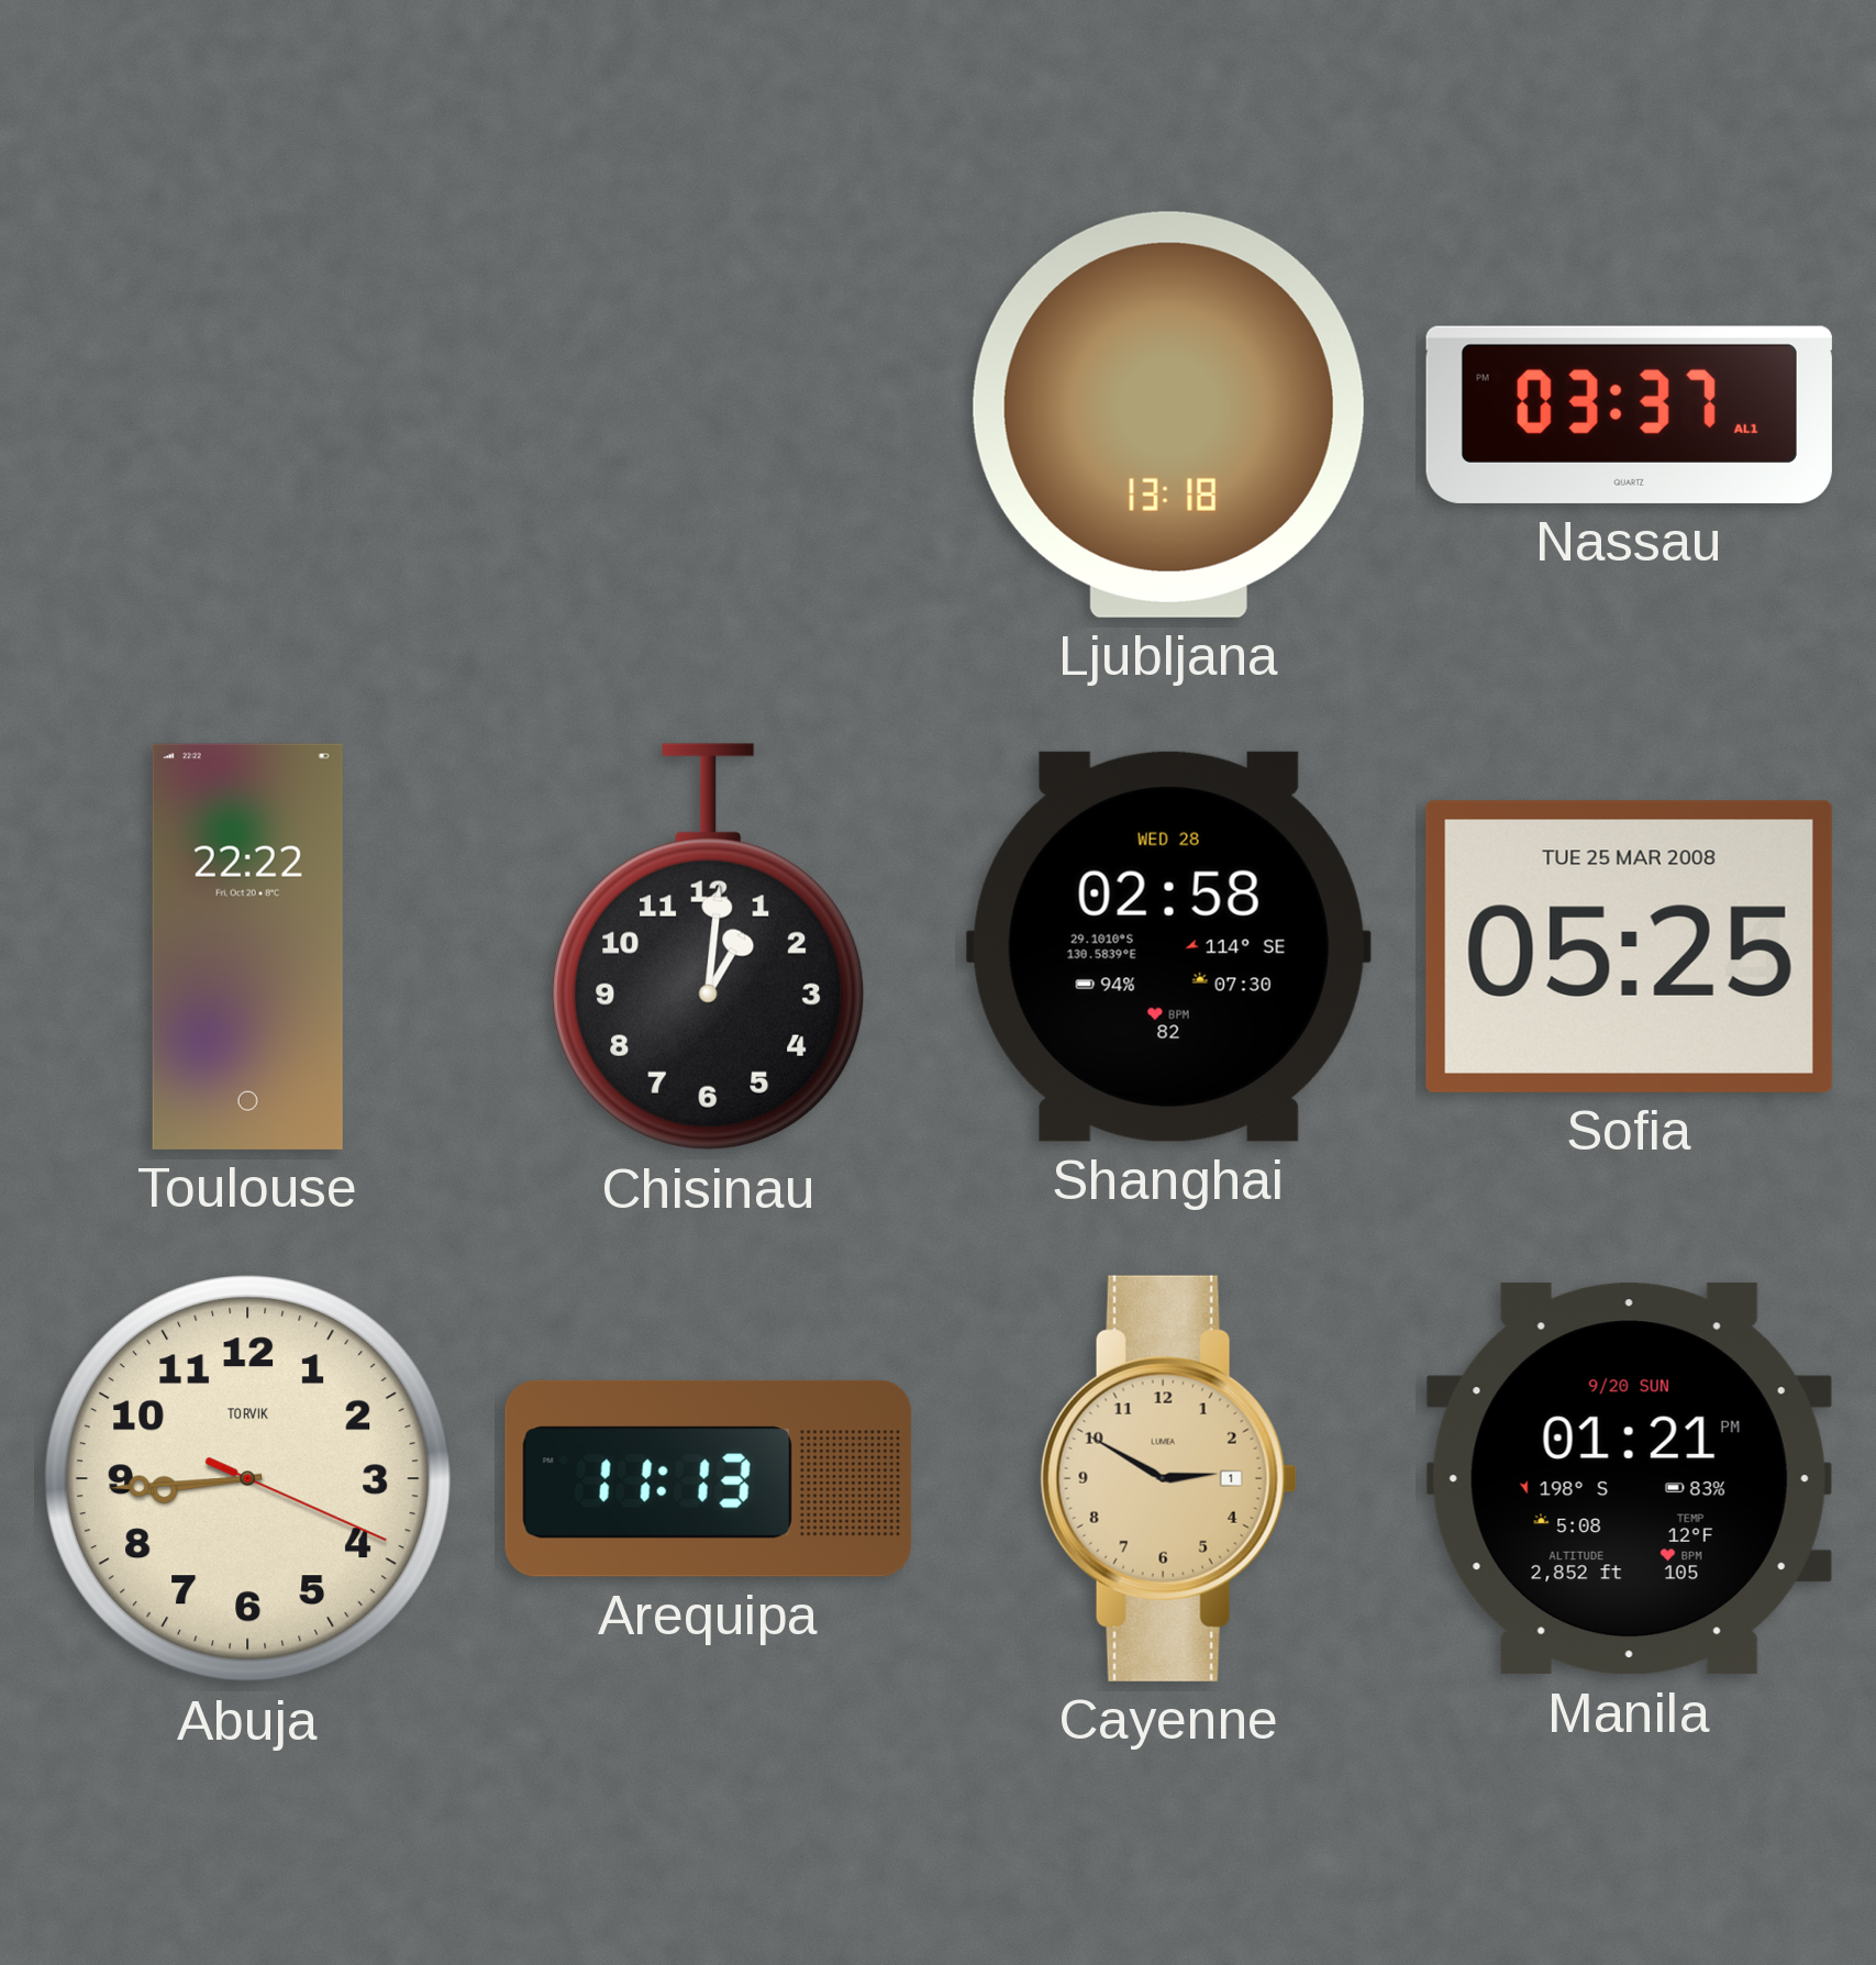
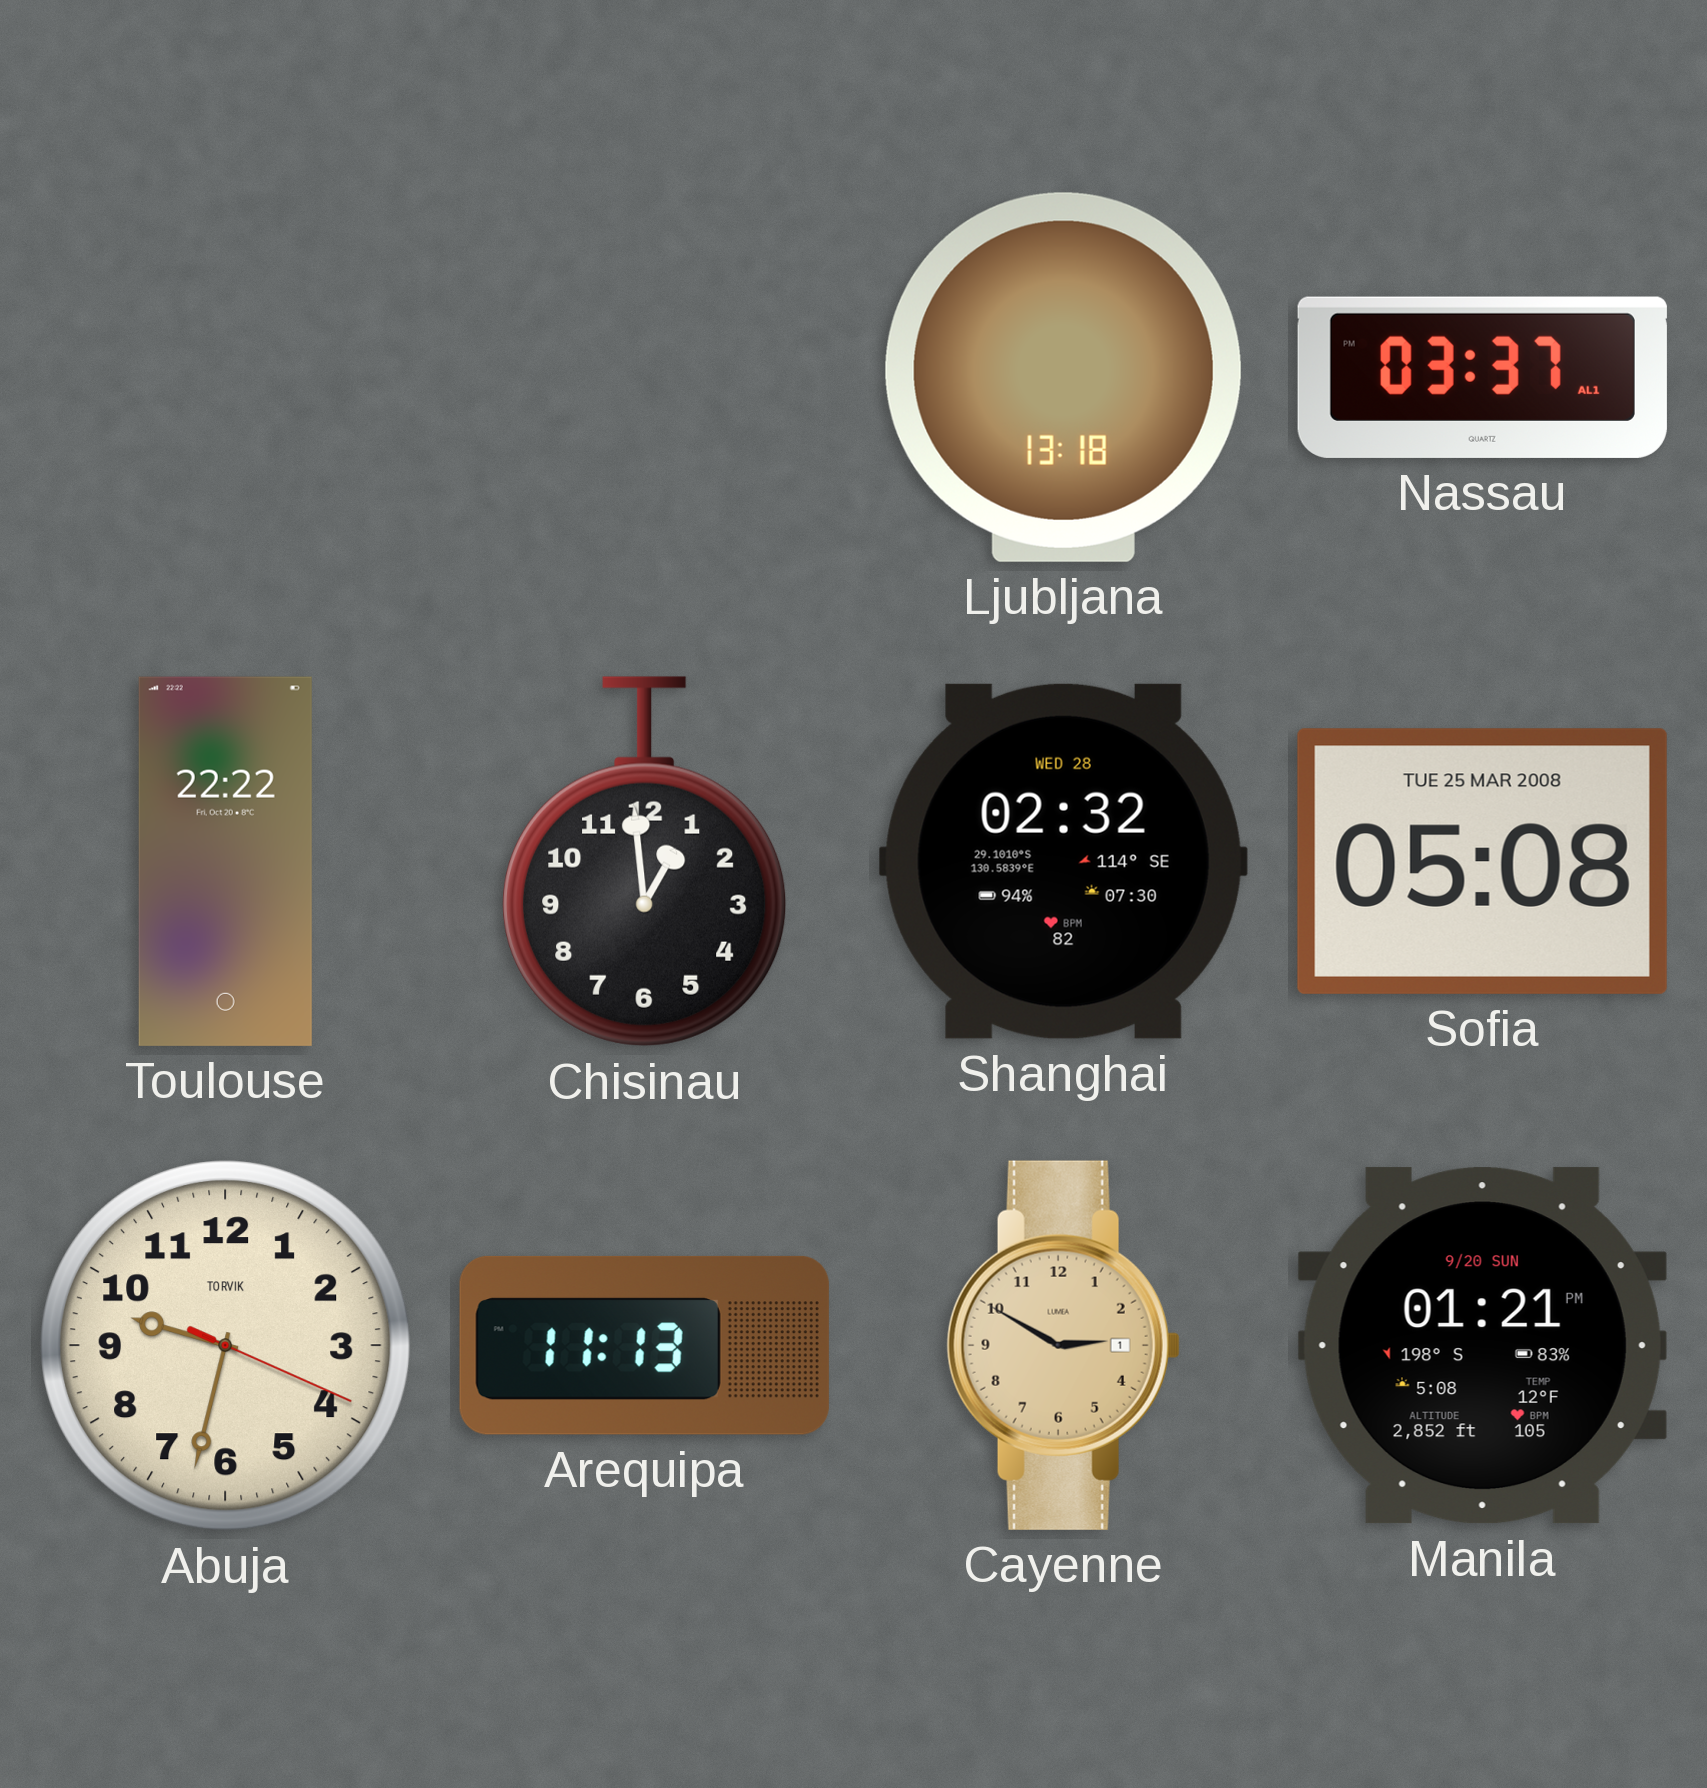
Chisinau: 1:01 -> 12:59 (645, 862)
Shanghai: 02:58 -> 02:32 (1063, 861)
Sofia: 05:25 -> 05:08 (1482, 861)
Abuja: 8:44 -> 9:32 (225, 1345)
